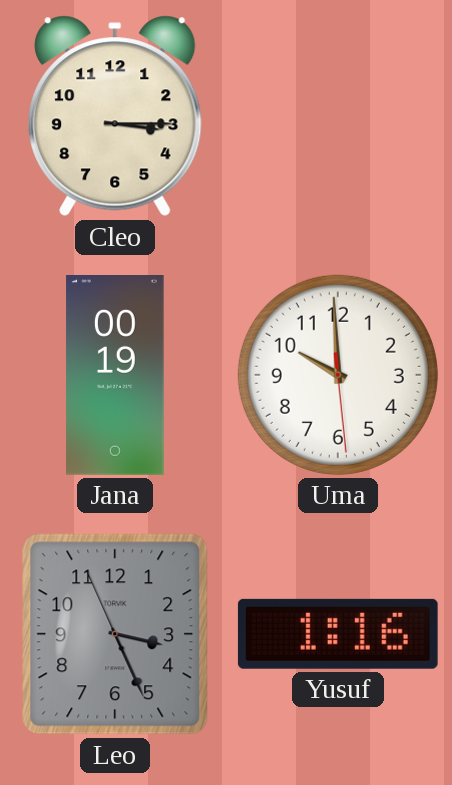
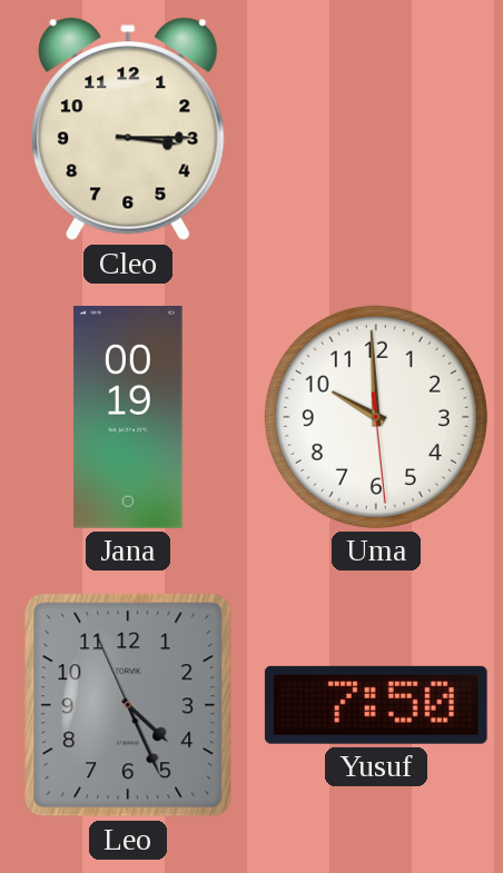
Leo: 3:25 -> 4:25 (128, 705)
Yusuf: 1:16 -> 7:50 (376, 705)
